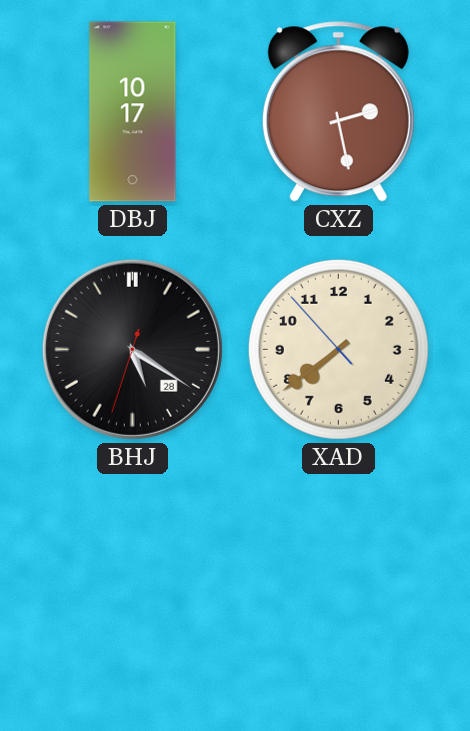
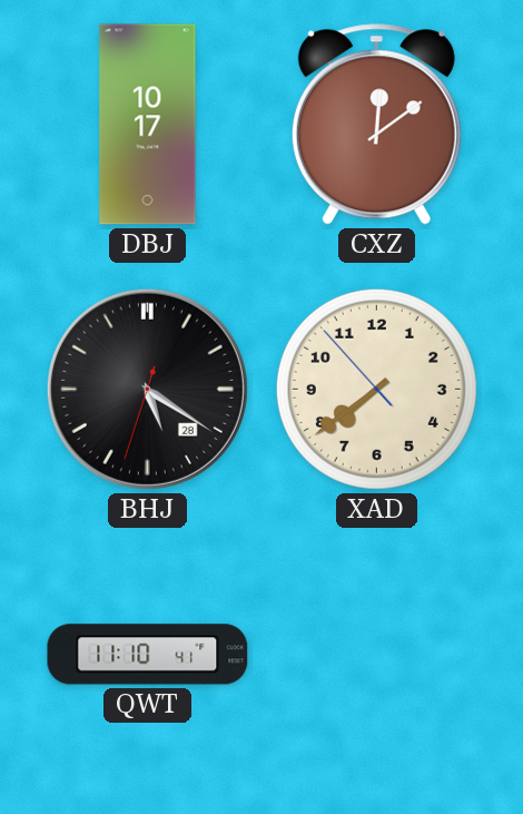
CXZ: 2:28 -> 12:09 (376, 125)
QWT: none -> 11:10 (148, 655)
